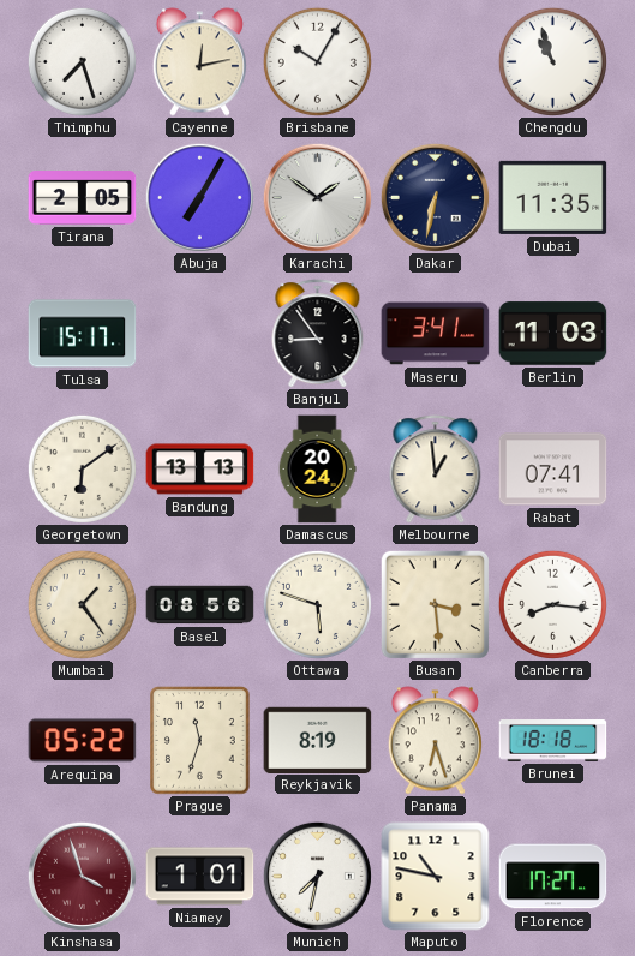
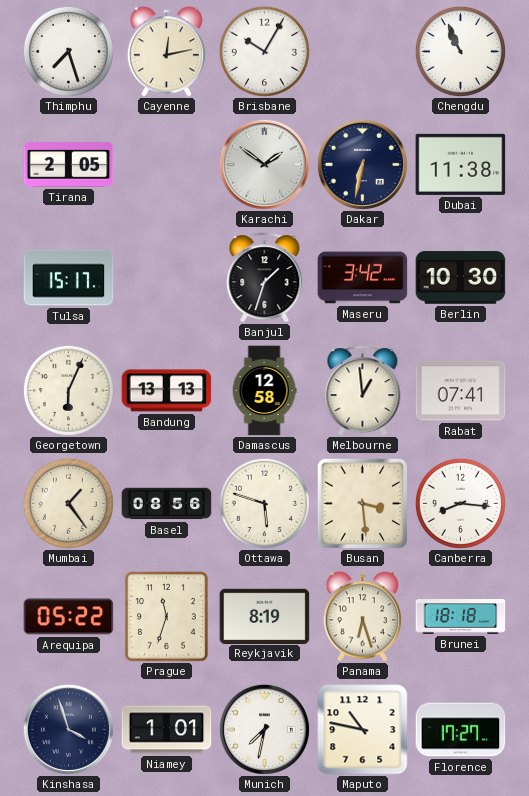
Chengdu: 10:57 -> 10:56 (460, 51)
Abuja: 7:05 -> none (199, 197)
Dubai: 11:35 -> 11:38 (461, 164)
Banjul: 8:54 -> 1:33 (265, 278)
Maseru: 3:41 -> 3:42 (363, 278)
Berlin: 11:03 -> 10:30 (461, 278)
Georgetown: 6:09 -> 6:04 (68, 390)
Damascus: 20:24 -> 12:58 (264, 391)
Kinshasa dial: burgundy -> navy (68, 729)
